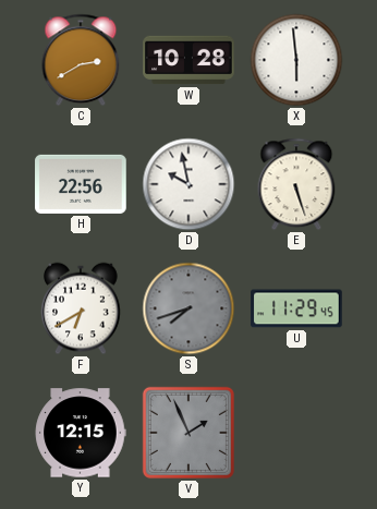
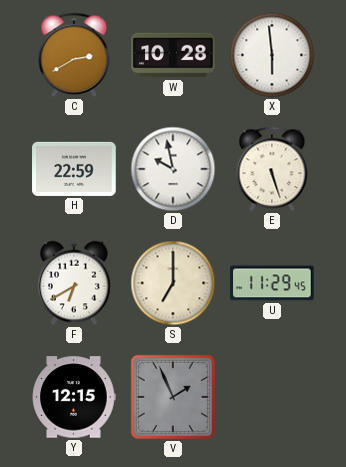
H: 22:56 -> 22:59 (74, 169)
S: 7:42 -> 7:00 (173, 283)
S dial: grey -> cream (173, 283)
